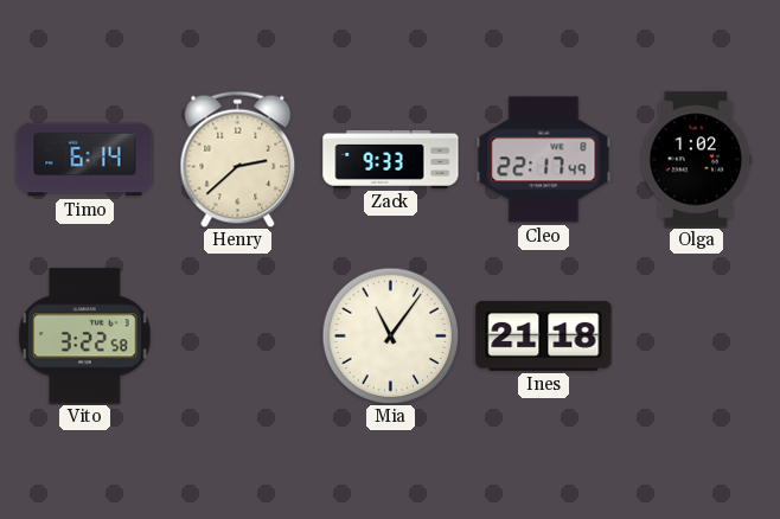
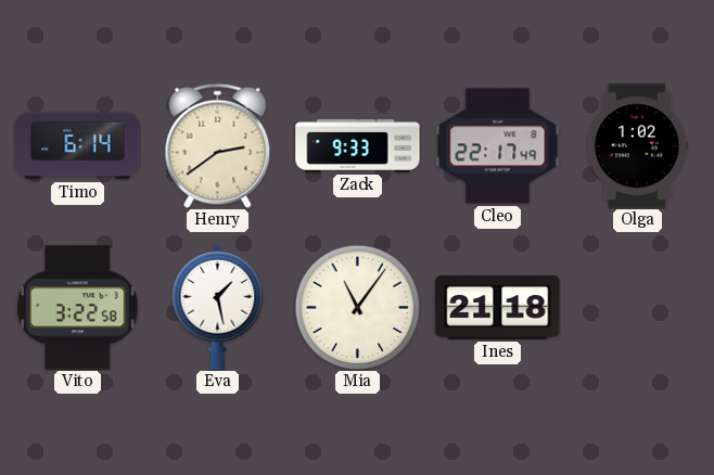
Henry: 2:38 -> 2:39 (218, 145)
Eva: none -> 1:28 (218, 307)
